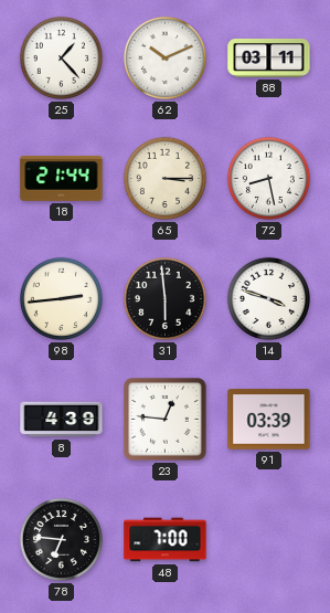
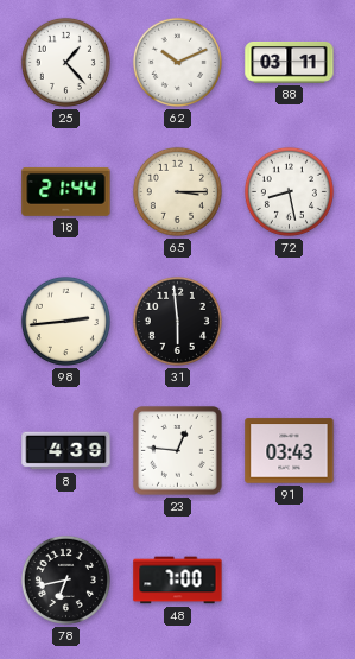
14: 3:48 -> none (268, 298)
91: 03:39 -> 03:43 (290, 451)
78: 6:46 -> 6:43 (65, 579)
